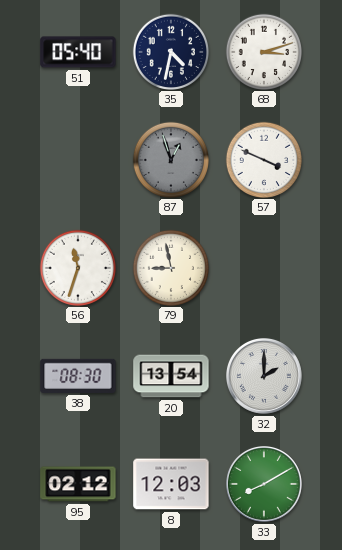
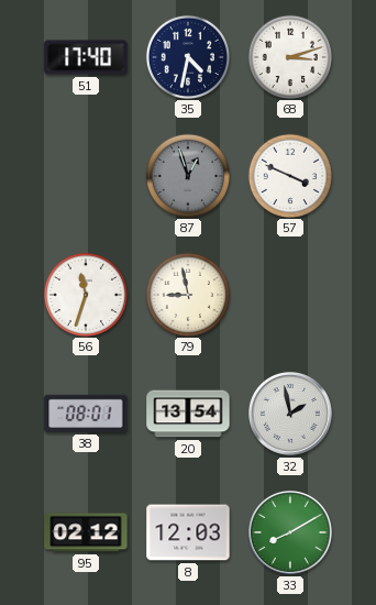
51: 05:40 -> 17:40 (86, 57)
38: 08:30 -> 08:01 (86, 414)
32: 2:00 -> 1:58 (291, 415)
